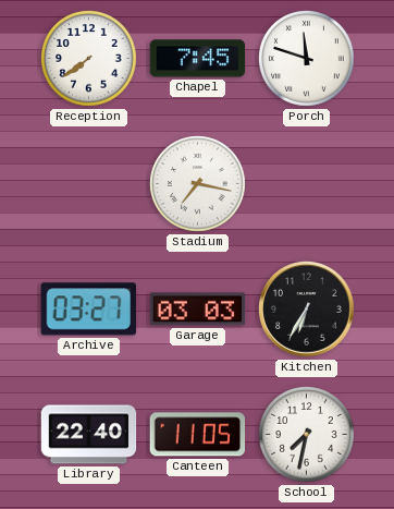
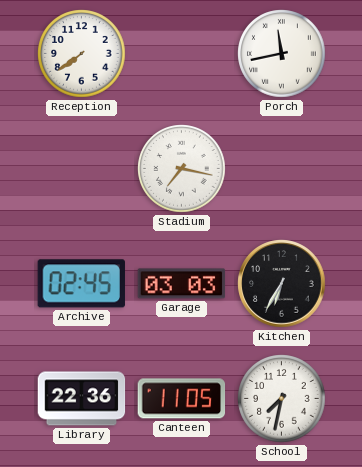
Chapel: 7:45 -> none (198, 59)
Porch: 11:48 -> 11:43 (282, 54)
Archive: 03:27 -> 02:45 (81, 284)
Library: 22:40 -> 22:36 (82, 399)
